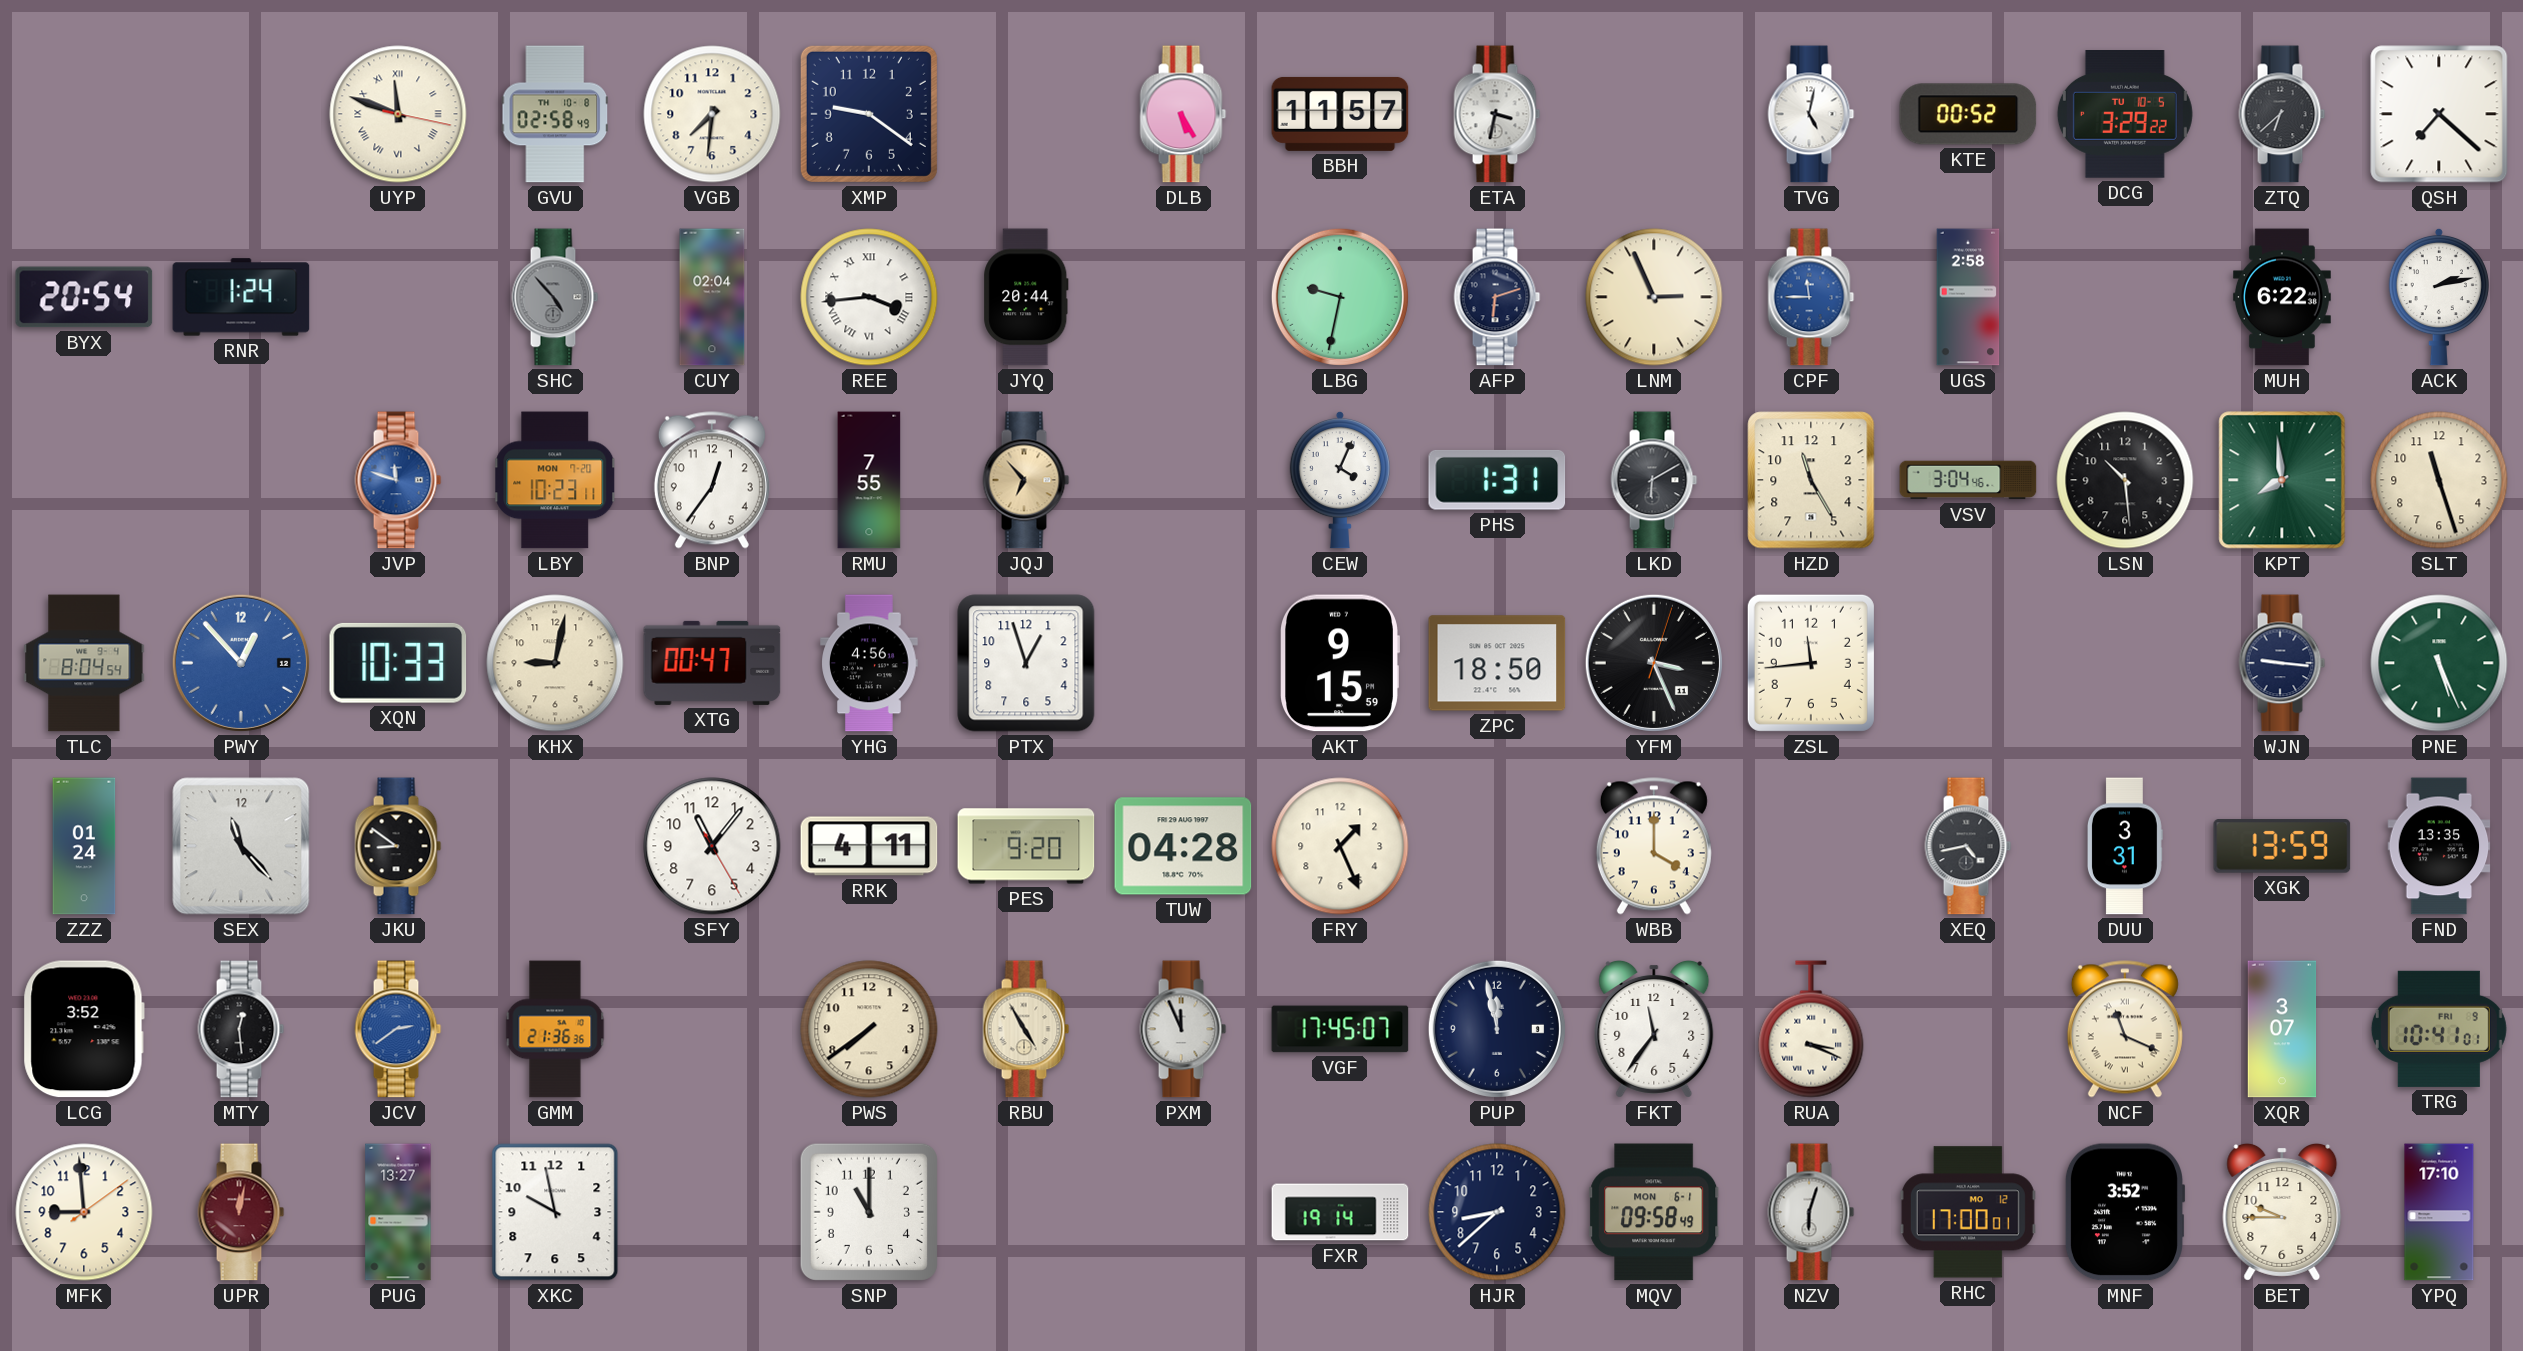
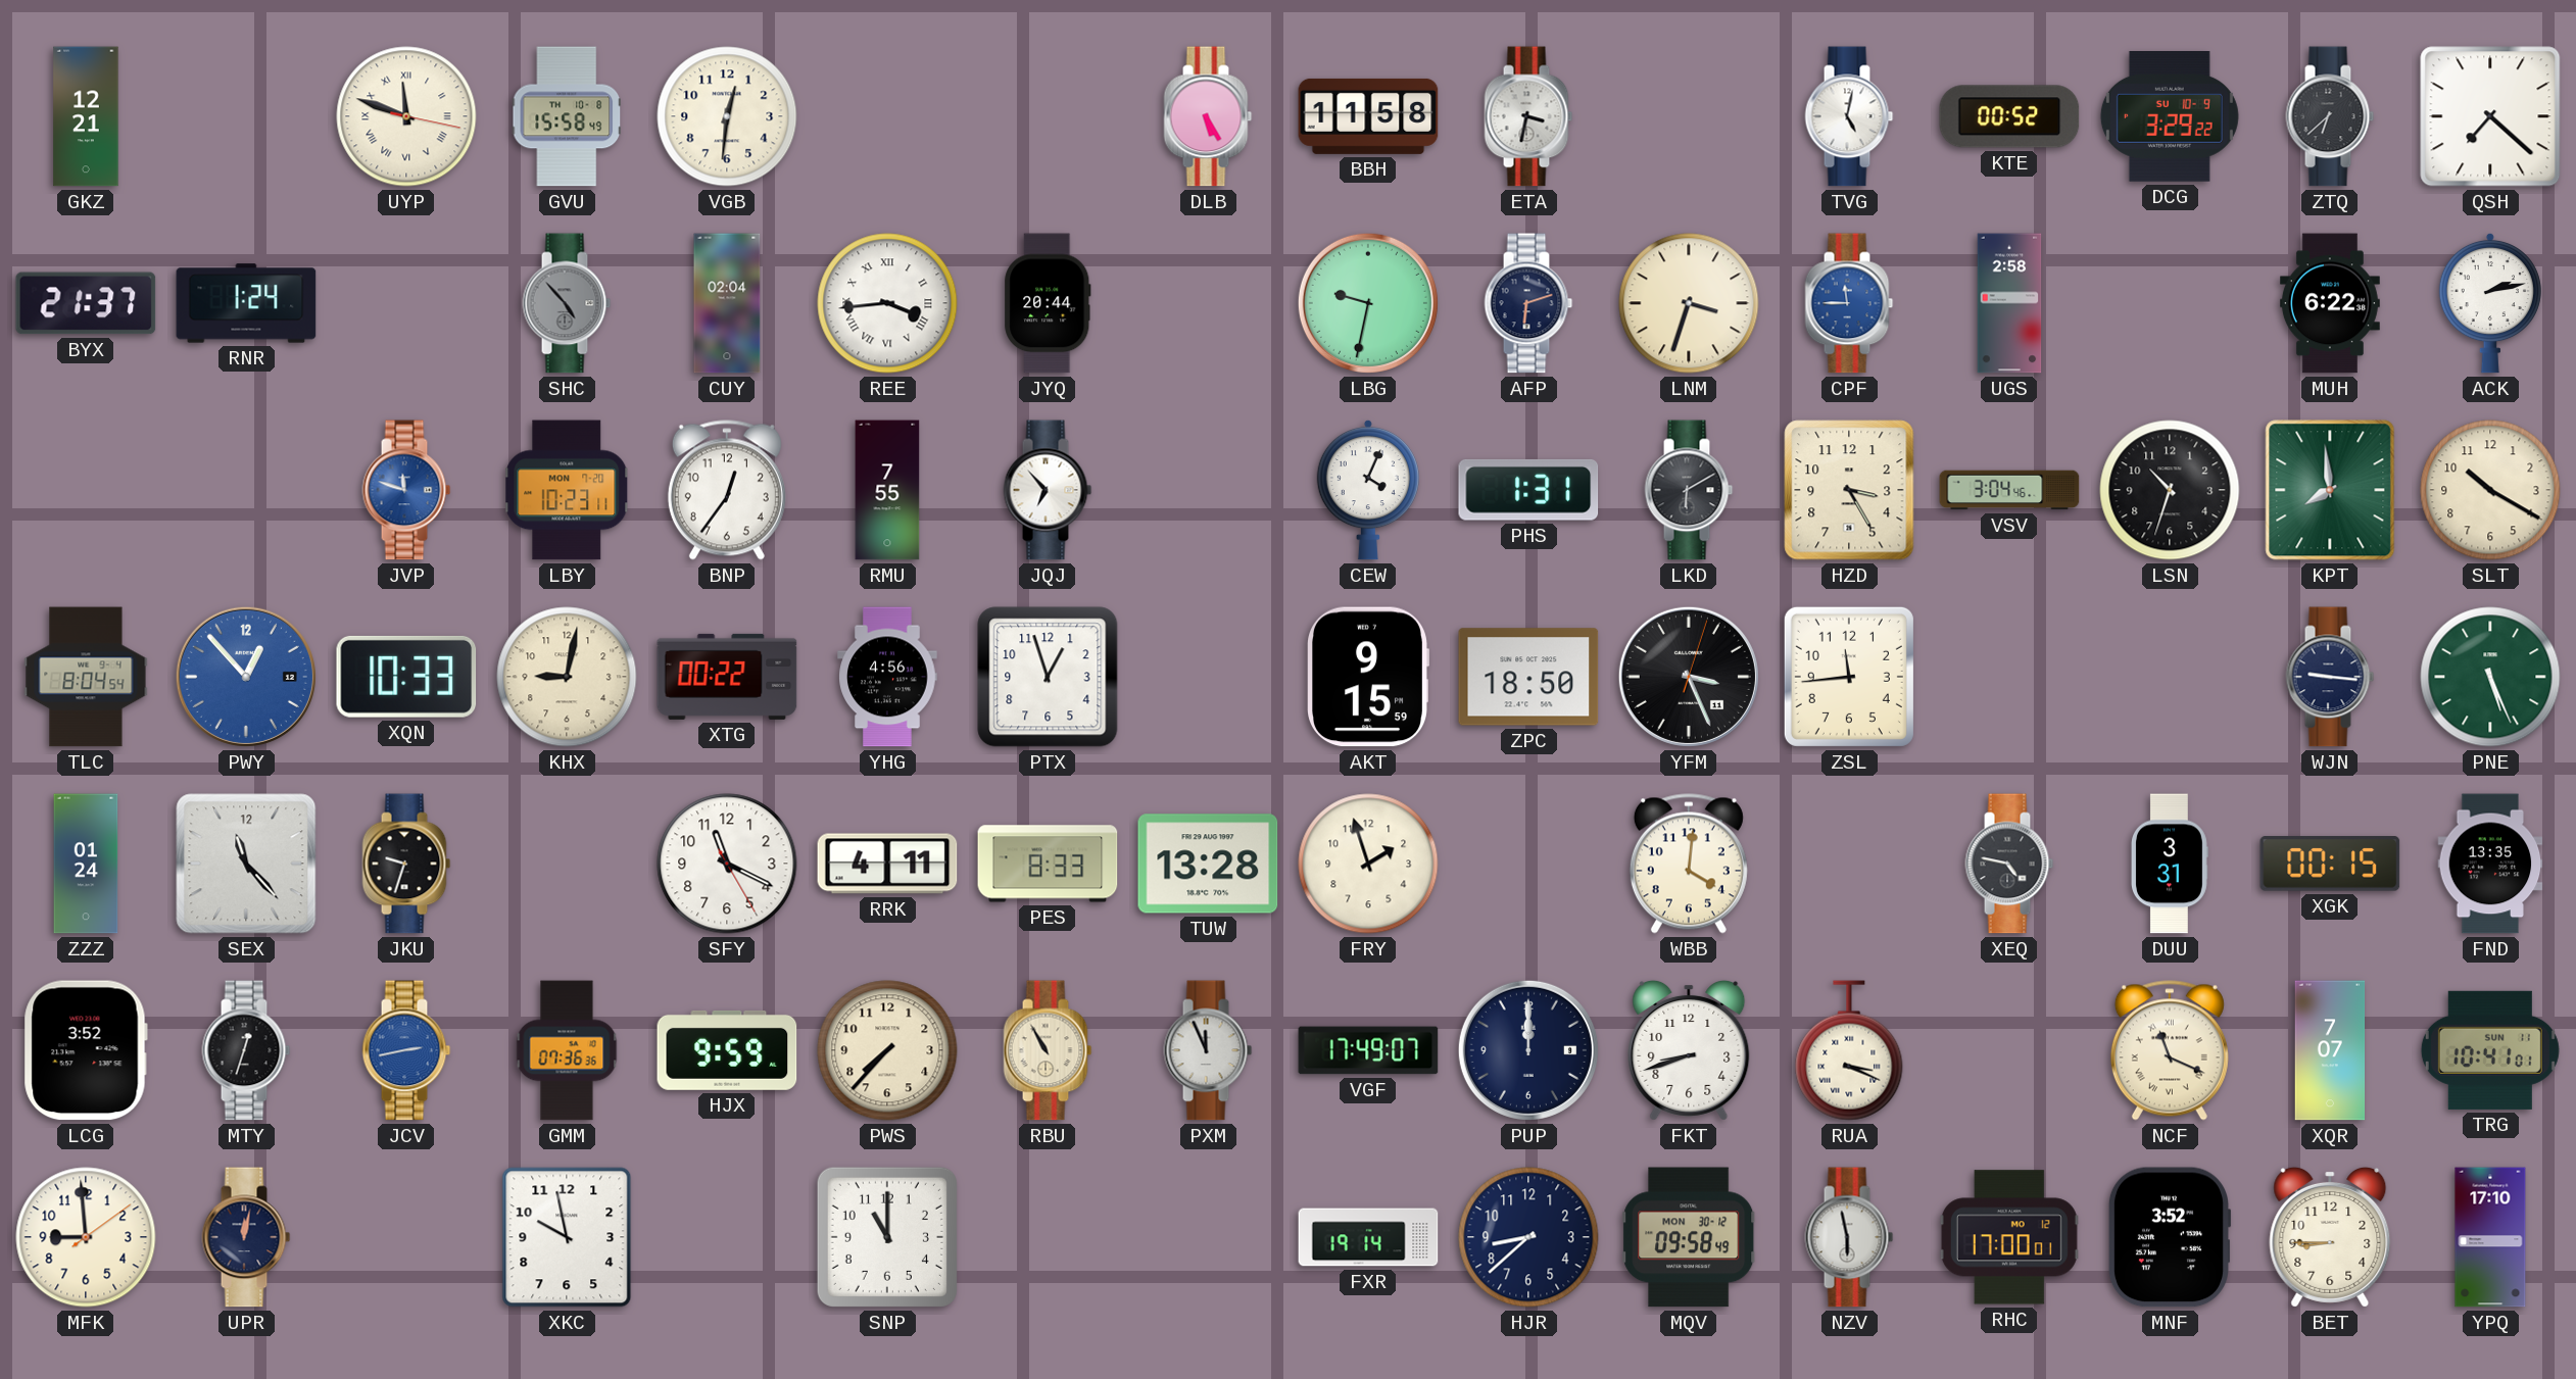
GKZ: none -> 12:21 (86, 116)
GVU: 02:58 -> 15:58 (566, 116)
VGB: 7:31 -> 12:31 (727, 116)
XMP: 9:21 -> none (869, 114)
BBH: 11:57 -> 11:58 (1368, 116)
DCG date: TU 10-5 -> SU 10-9 (2170, 117)
BYX: 20:54 -> 21:37 (86, 303)
LNM: 2:56 -> 3:33 (1689, 303)
JQJ dial: champagne -> white (1048, 490)
HZD: 11:25 -> 3:25 (1849, 490)
LSN: 10:29 -> 10:33 (2170, 490)
SLT: 11:27 -> 10:20 (2490, 490)
XTG: 00:47 -> 00:22 (727, 677)
JKU: 8:51 -> 9:33 (406, 864)
SFY: 11:06 -> 11:19 (727, 864)
PES: 9:20 -> 8:33 (1048, 864)
TUW: 04:28 -> 13:28 (1208, 864)
FRY: 1:26 -> 1:57 (1368, 864)
WBB: 4:00 -> 4:01 (1689, 864)
XEQ: 4:43 -> 4:47 (2009, 864)
XGK: 13:59 -> 00:15 (2330, 864)
MTY: 12:29 -> 12:33 (246, 1050)
JCV: 2:39 -> 2:43 (406, 1050)
GMM: 21:36 -> 07:36 (567, 1050)
HJX: none -> 9:59 (727, 1050)
PWS: 7:39 -> 7:37 (887, 1050)
RBU: 4:55 -> 10:55 (1048, 1050)
VGF: 17:45 -> 17:49 (1368, 1050)
PUP: 11:58 -> 12:00 (1528, 1050)
FKT: 11:36 -> 8:42 (1689, 1050)
XQR: 3:07 -> 7:07 (2330, 1050)
TRG date: FRI 9 -> SUN 11 (2490, 1050)
UPR dial: burgundy -> navy (246, 1237)
PUG: 13:27 -> none (398, 1212)
MQV date: MON 6-1 -> MON 30-12 (1690, 1237)
NZV: 6:03 -> 5:58 (1849, 1237)
BET: 9:45 -> 8:45 (2330, 1237)
